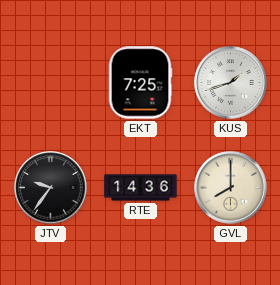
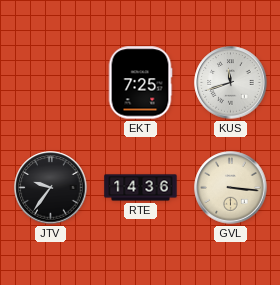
KUS: 1:42 -> 11:42 (231, 83)
GVL: 8:00 -> 3:16 (231, 188)
